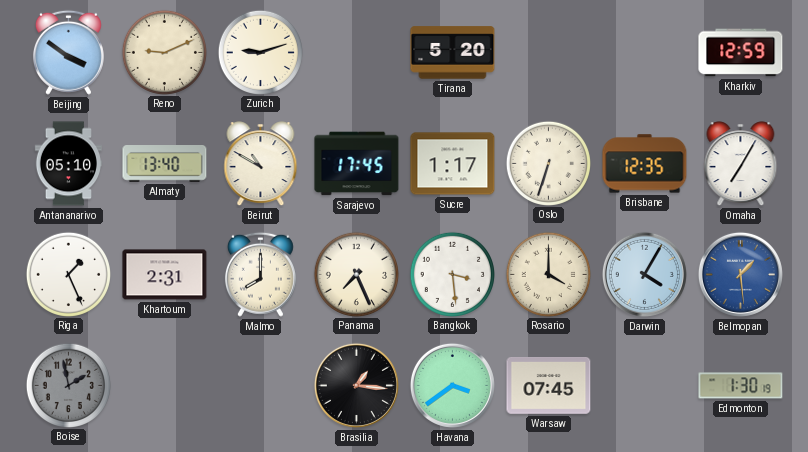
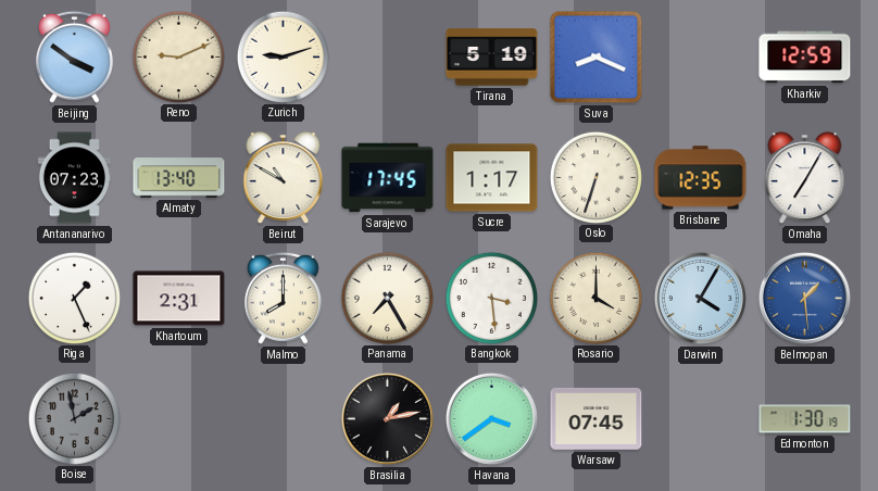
Tirana: 5:20 -> 5:19 (492, 58)
Suva: none -> 8:19 (597, 58)
Antananarivo: 05:10 -> 07:23 (74, 178)
Panama: 7:26 -> 7:25 (387, 298)
Brasilia: 1:16 -> 1:13 (387, 418)
